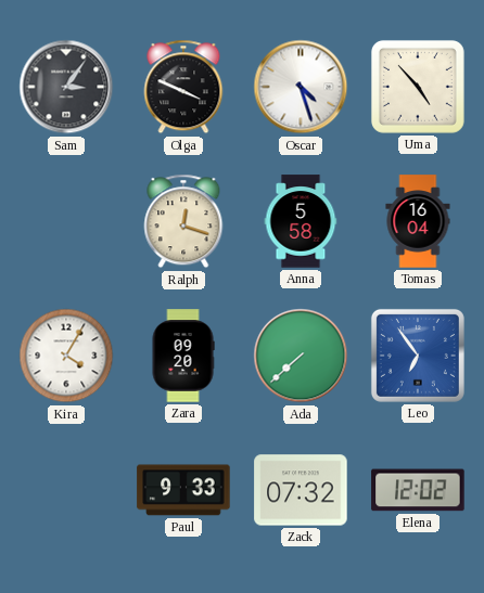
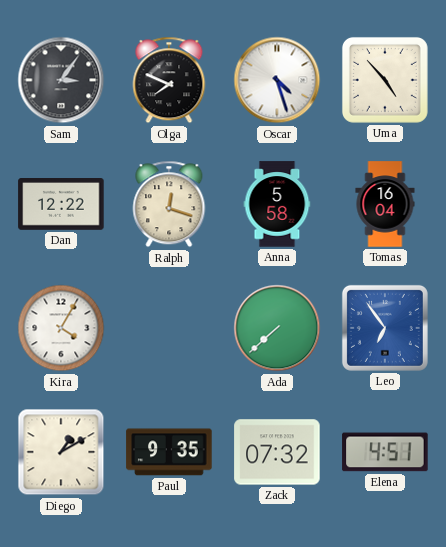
Olga: 3:49 -> 7:49 (169, 80)
Dan: none -> 12:22 (61, 205)
Zara: 09:20 -> none (183, 356)
Diego: none -> 1:10 (61, 452)
Paul: 9:33 -> 9:35 (169, 452)
Elena: 12:02 -> 4:51 (385, 452)
